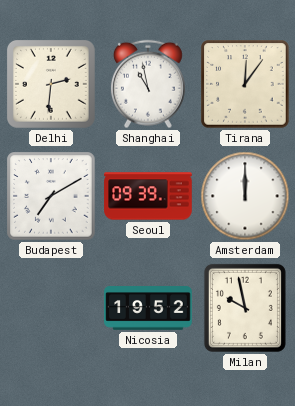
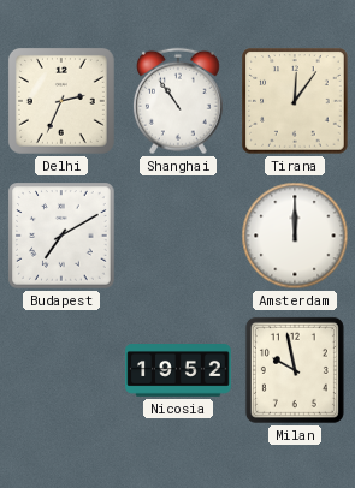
Delhi: 2:31 -> 2:34 (61, 101)
Shanghai: 10:58 -> 10:54 (178, 101)
Seoul: 09:39 -> none (148, 196)
